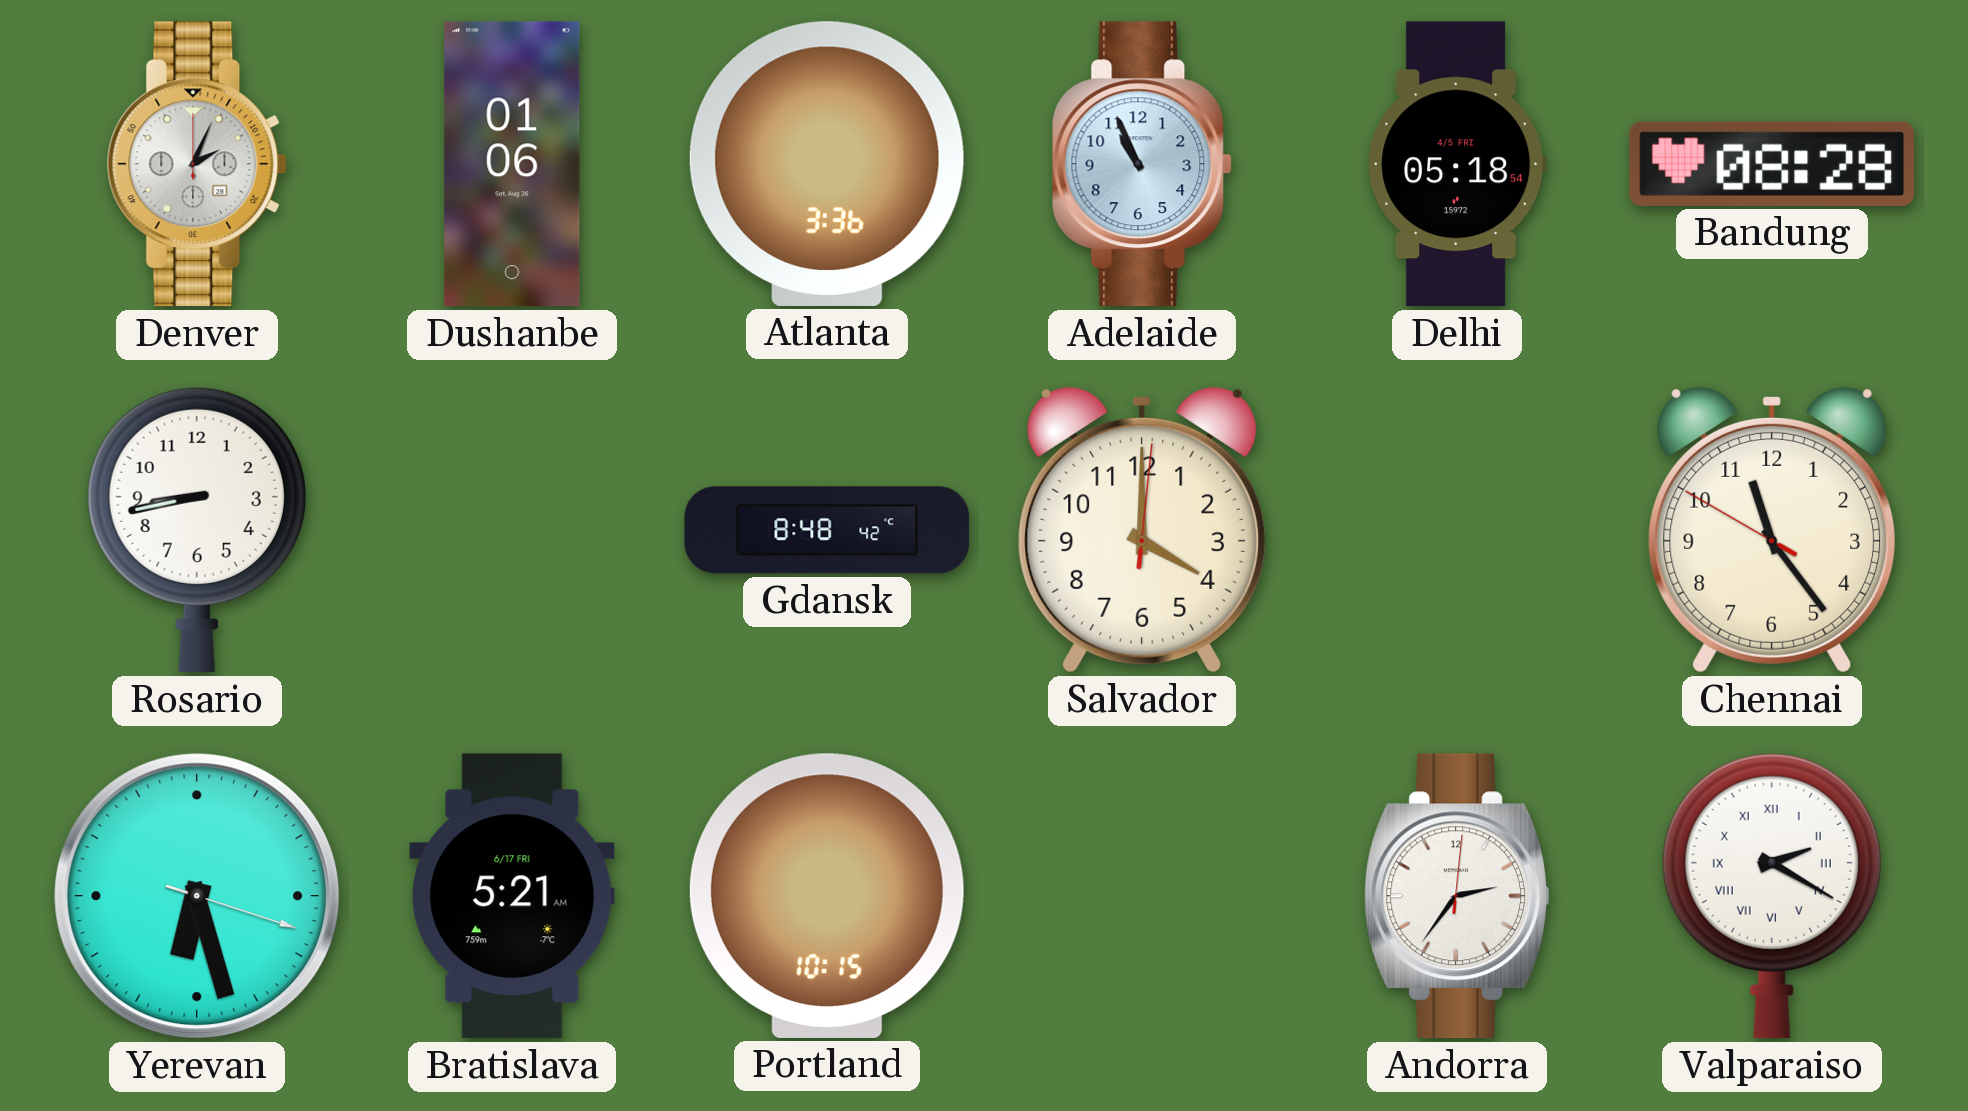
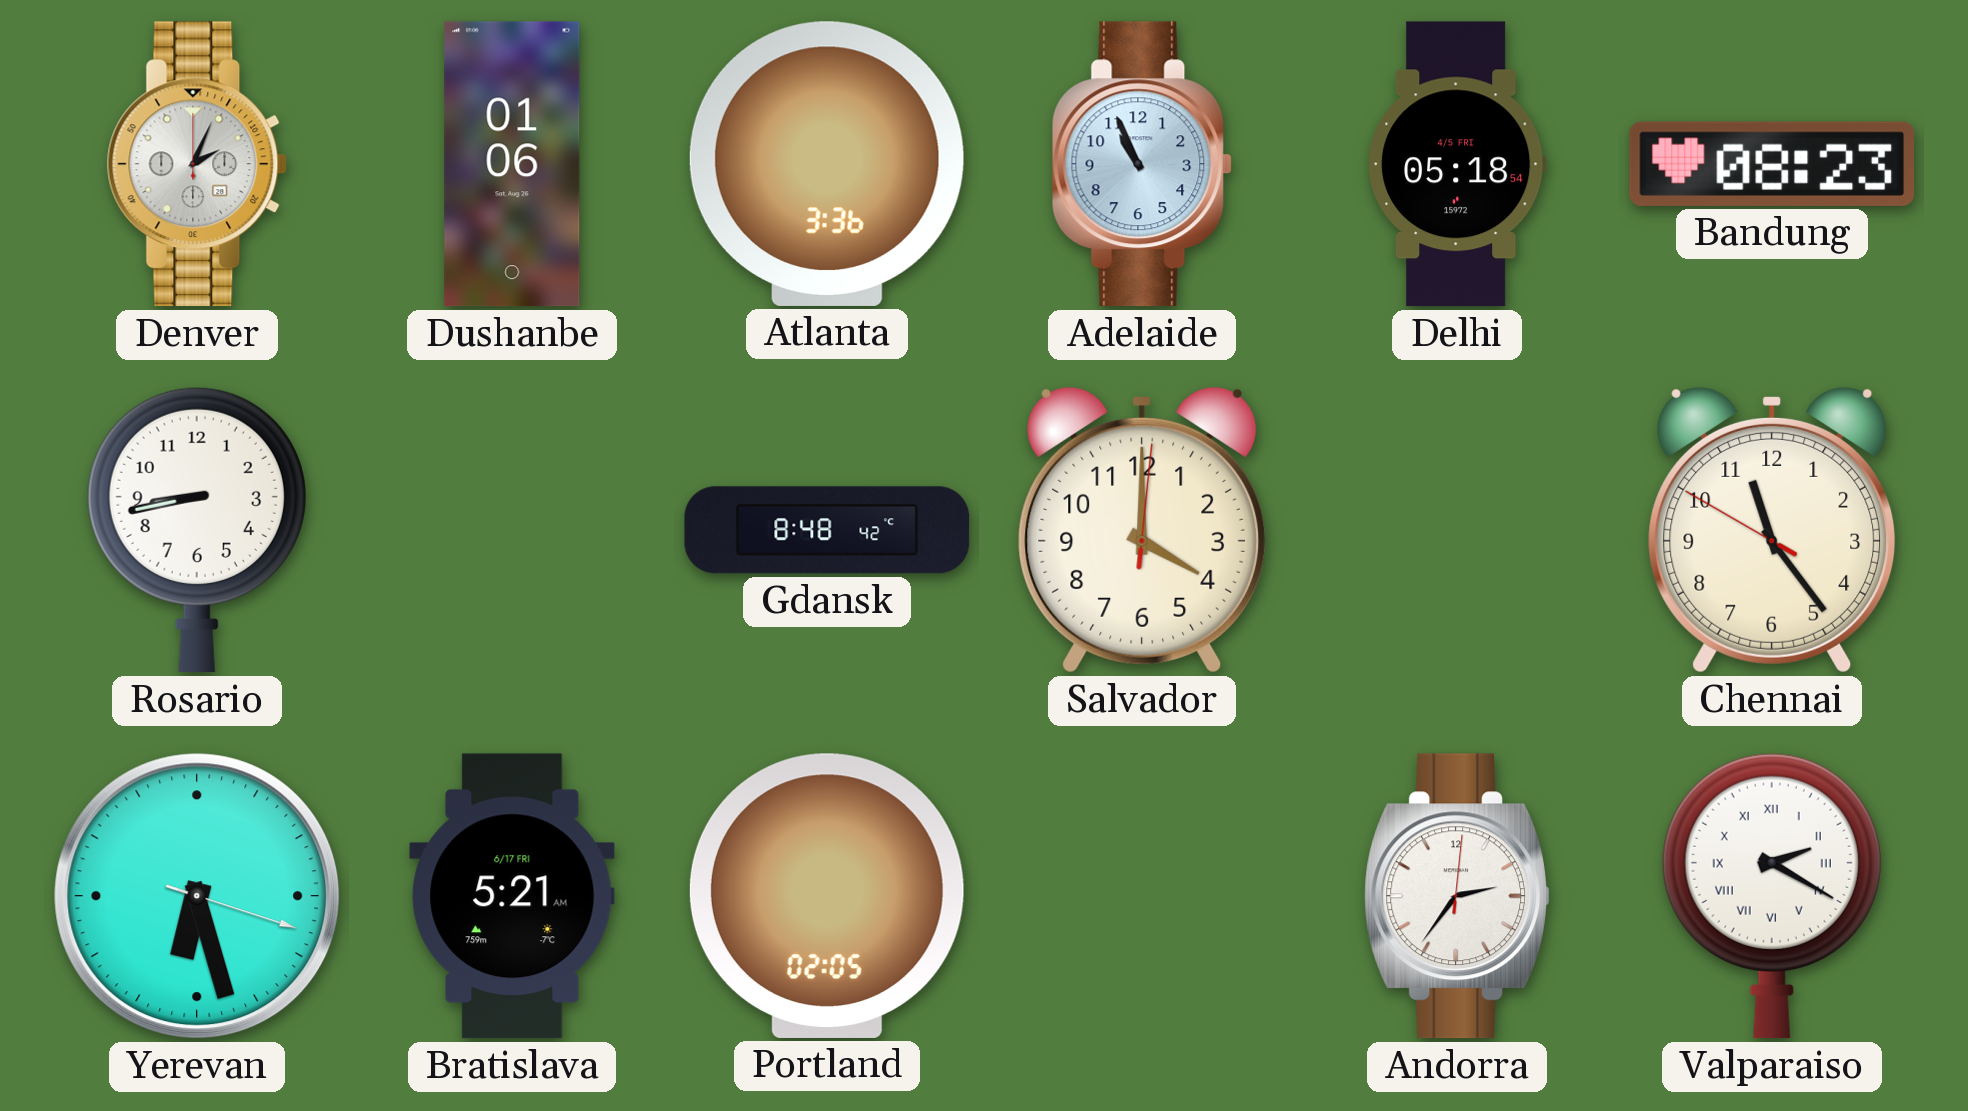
Bandung: 08:28 -> 08:23 (1772, 164)
Portland: 10:15 -> 02:05 (827, 896)
